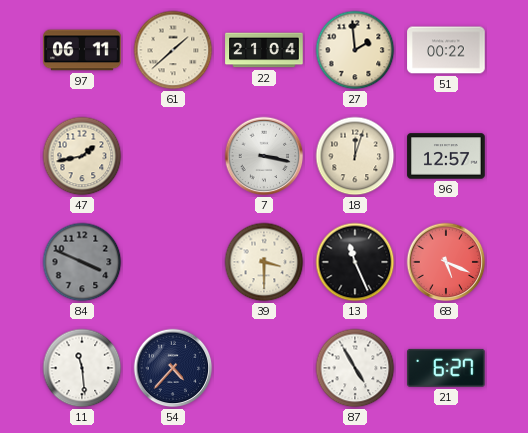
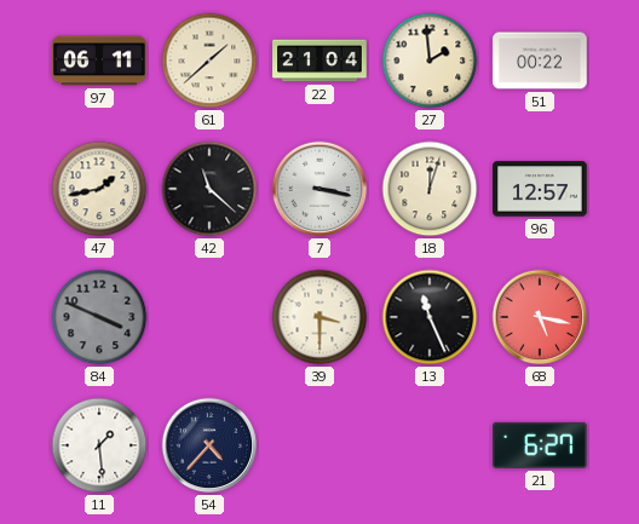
42: none -> 11:22 (209, 189)
68: 5:19 -> 5:17 (540, 317)
11: 11:29 -> 1:29 (99, 445)
87: 4:55 -> none (355, 368)
